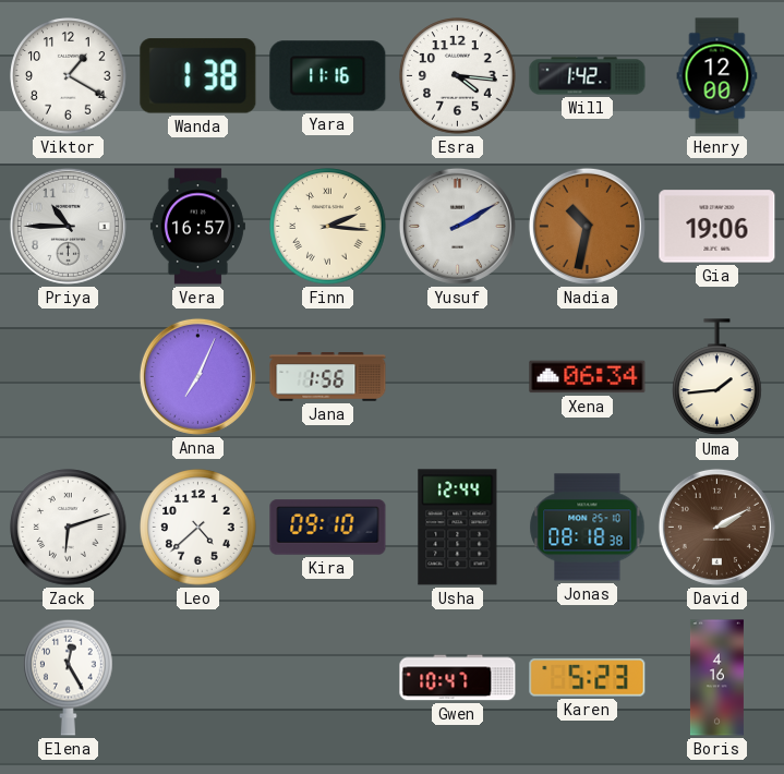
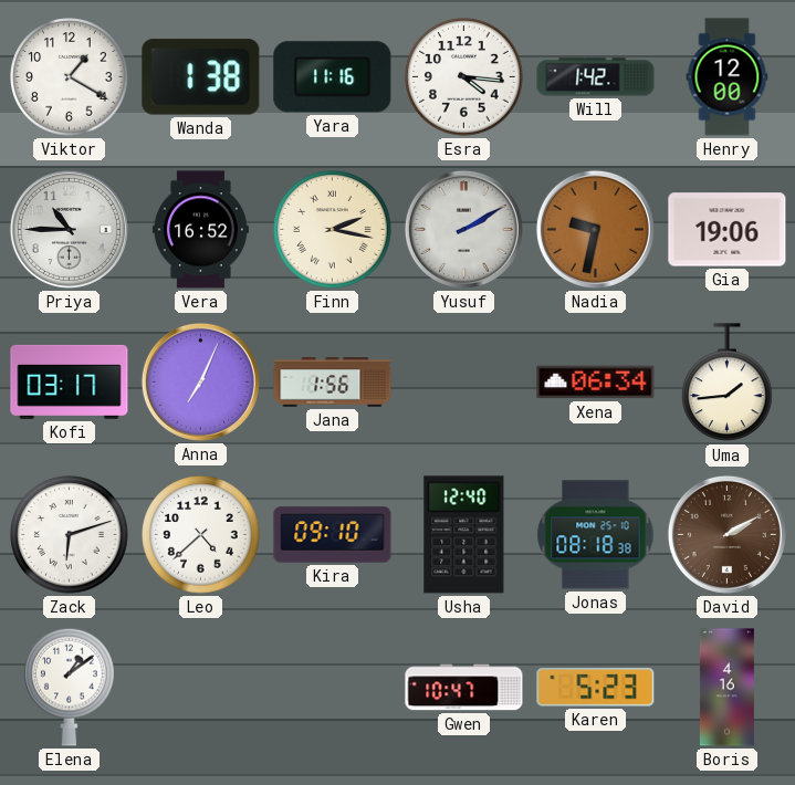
Vera: 16:57 -> 16:52 (200, 230)
Finn: 2:16 -> 2:17 (333, 230)
Nadia: 10:32 -> 9:32 (595, 229)
Kofi: none -> 03:17 (70, 381)
Usha: 12:44 -> 12:40 (464, 535)
Elena: 12:25 -> 1:09 (70, 687)
